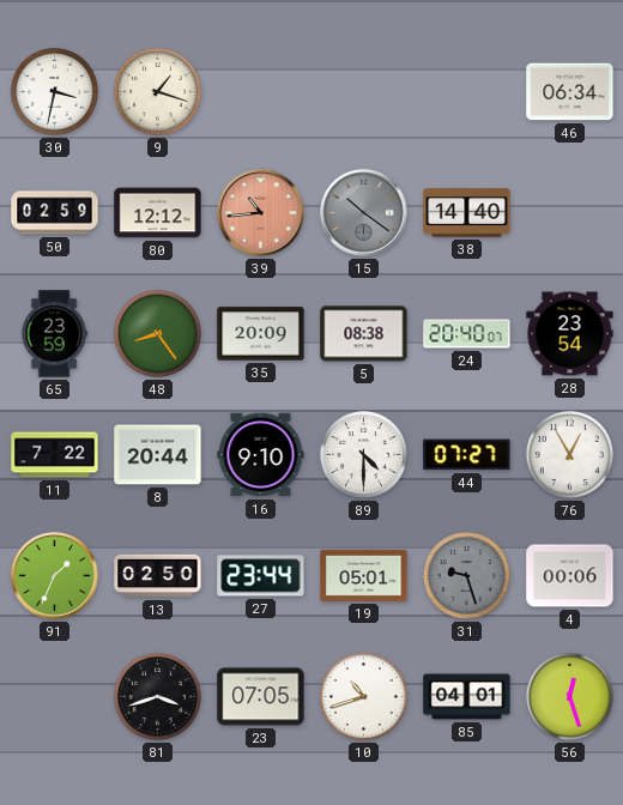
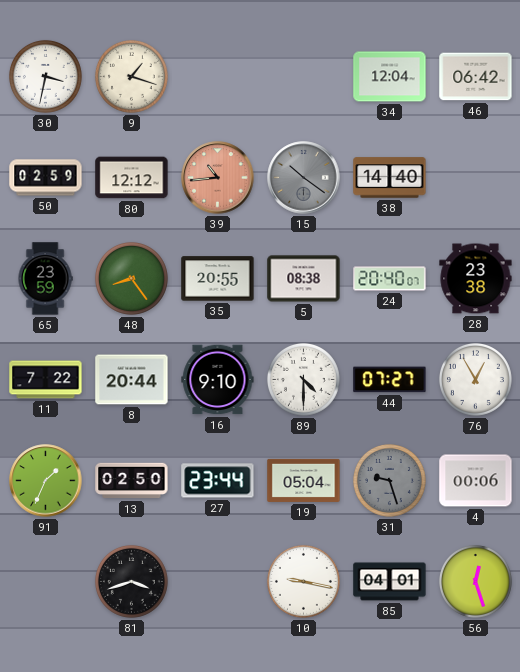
34: none -> 12:04 (390, 77)
46: 06:34 -> 06:42 (476, 77)
35: 20:09 -> 20:55 (218, 279)
28: 23:54 -> 23:38 (476, 279)
19: 05:01 -> 05:04 (304, 480)
23: 07:05 -> none (261, 697)
10: 10:42 -> 9:17 (303, 581)
